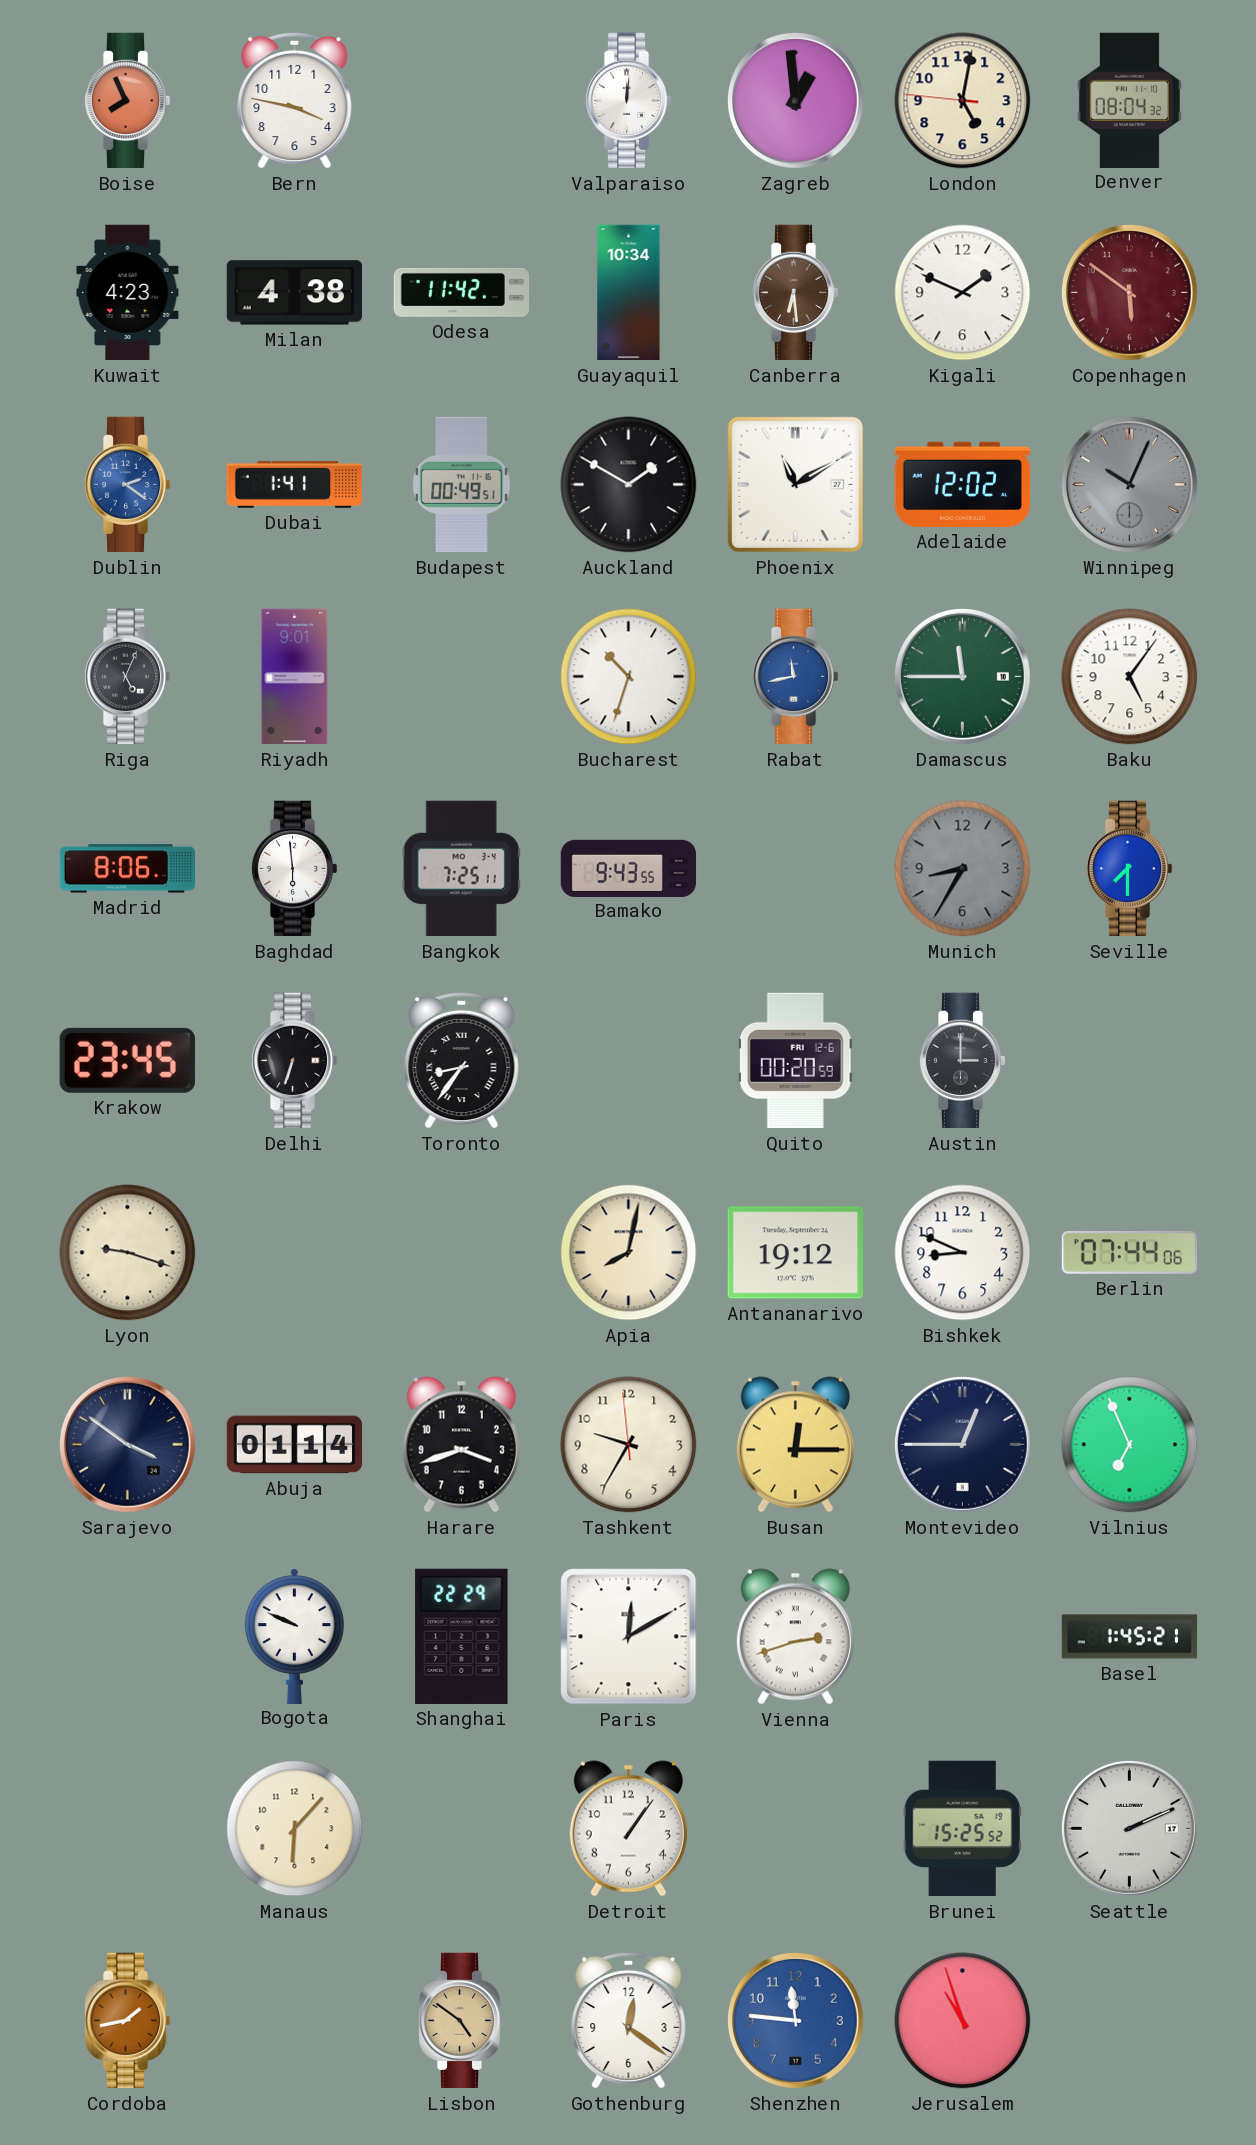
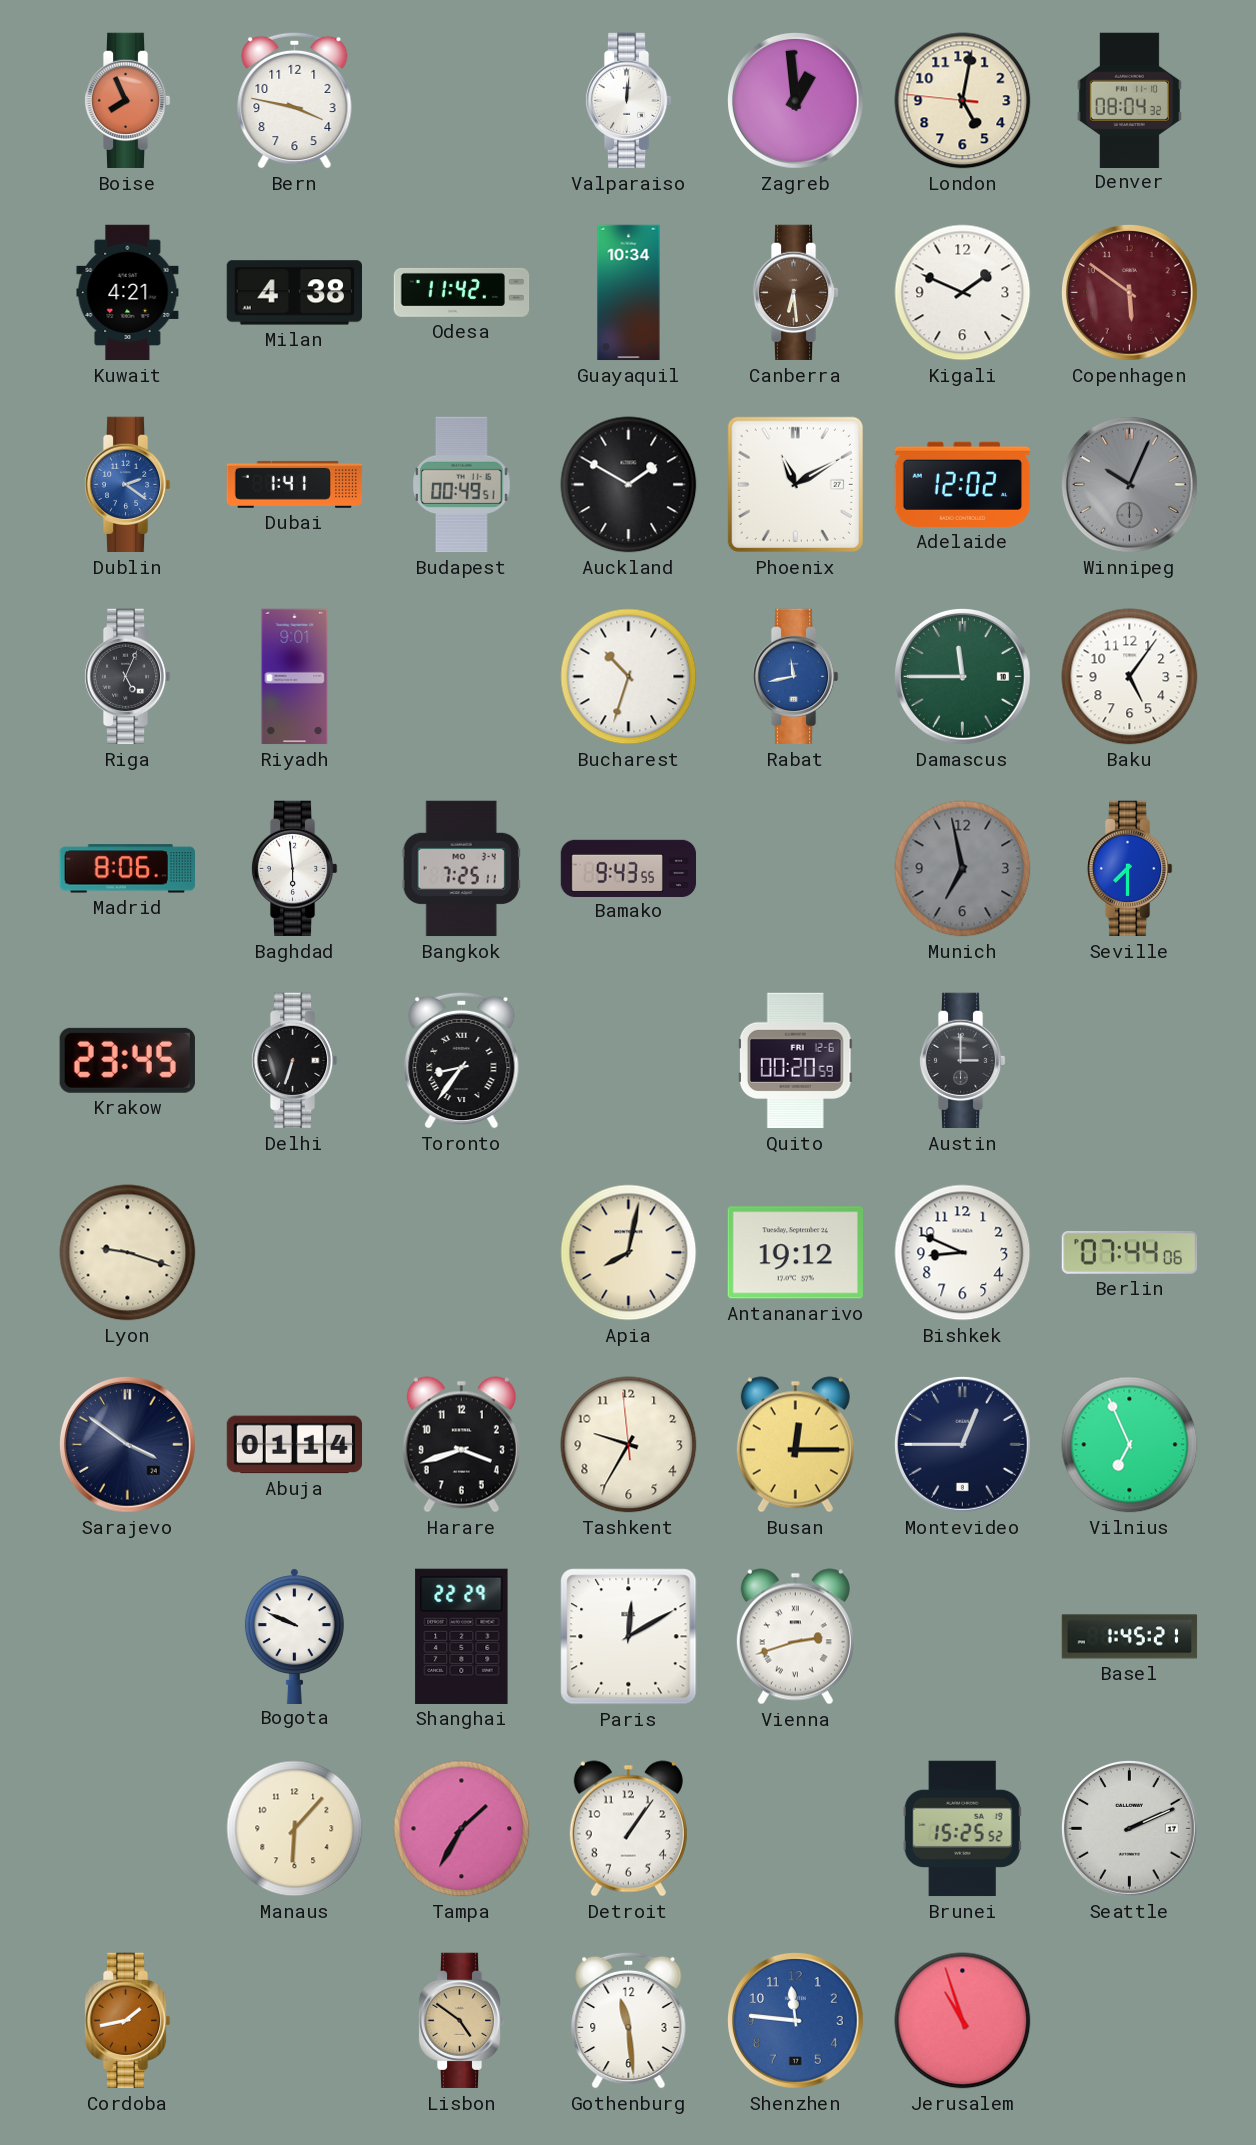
Kuwait: 4:23 -> 4:21 (128, 293)
Munich: 8:35 -> 6:58 (963, 869)
Tampa: none -> 1:35 (462, 1829)
Gothenburg: 12:21 -> 11:29 (629, 2020)
